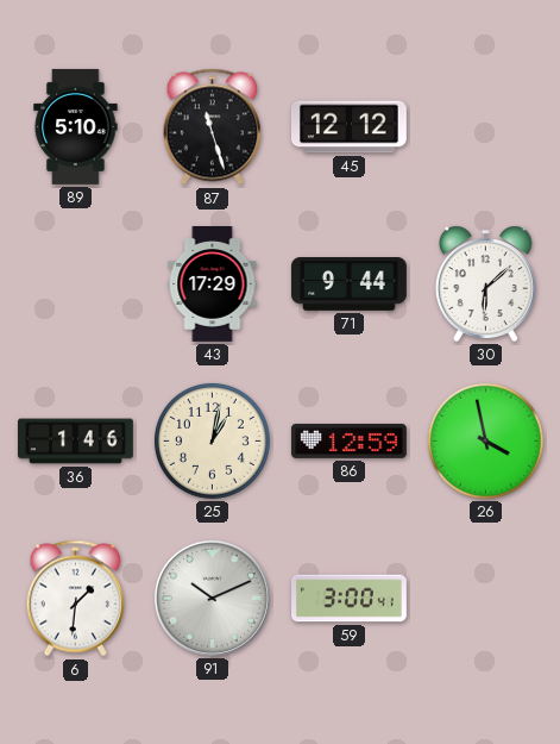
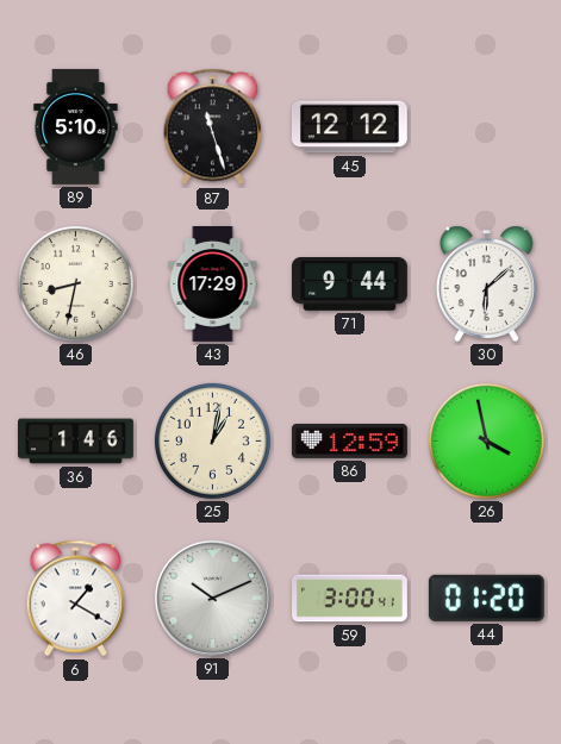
46: none -> 8:32 (75, 283)
6: 1:31 -> 1:20 (75, 599)
44: none -> 01:20 (486, 598)
